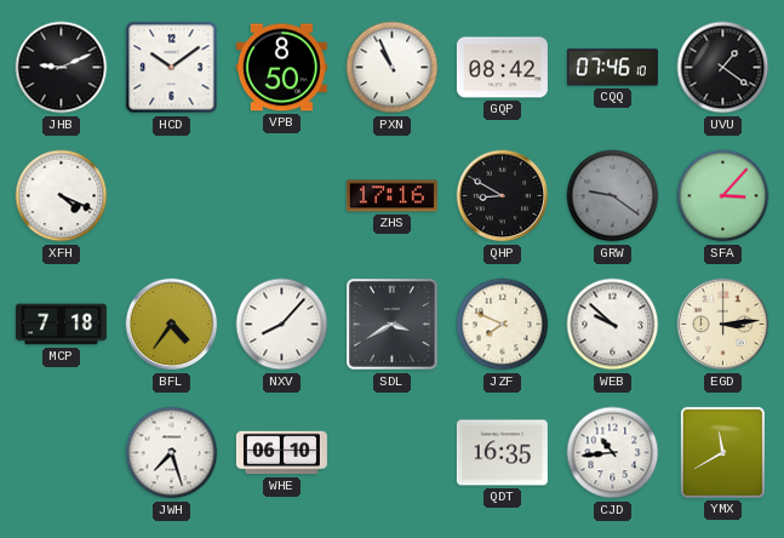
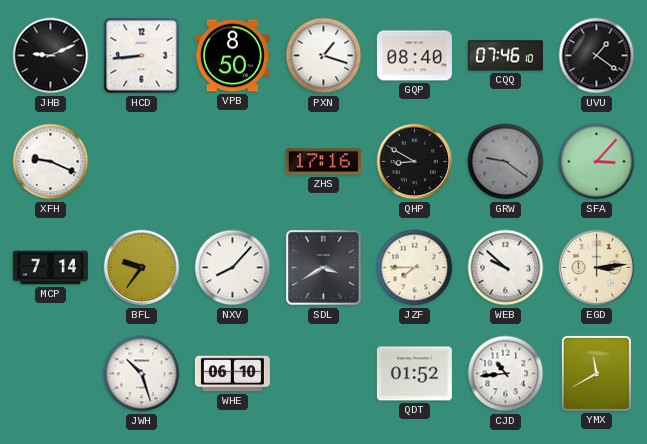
HCD: 10:09 -> 8:44 (142, 56)
PXN: 10:56 -> 1:18 (324, 56)
GQP: 08:42 -> 08:40 (414, 56)
XFH: 4:19 -> 9:19 (51, 162)
MCP: 7:18 -> 7:14 (50, 268)
BFL: 4:36 -> 9:36 (142, 268)
JZF: 7:49 -> 7:45 (415, 268)
JWH: 7:27 -> 10:27 (142, 374)
QDT: 16:35 -> 01:52 (414, 374)
